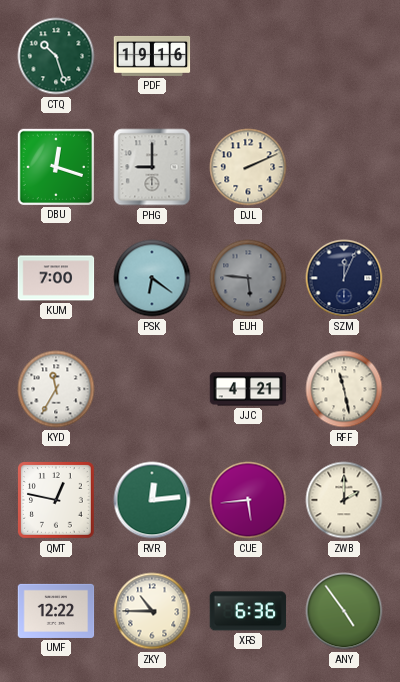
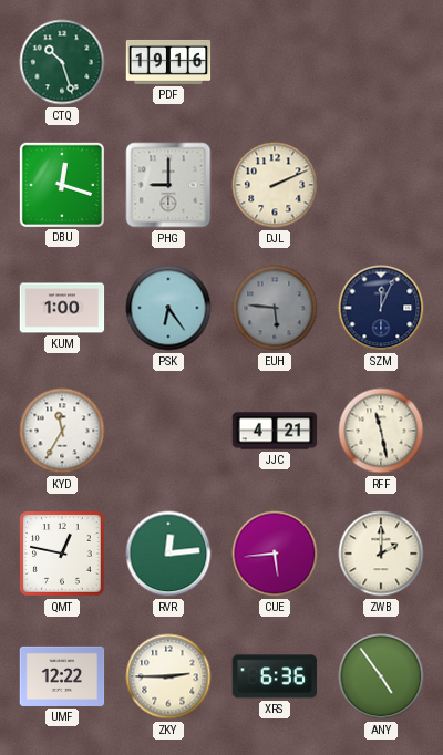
KUM: 7:00 -> 1:00 (62, 308)
PSK: 6:21 -> 6:24 (168, 308)
ZKY: 10:45 -> 2:45 (168, 676)
